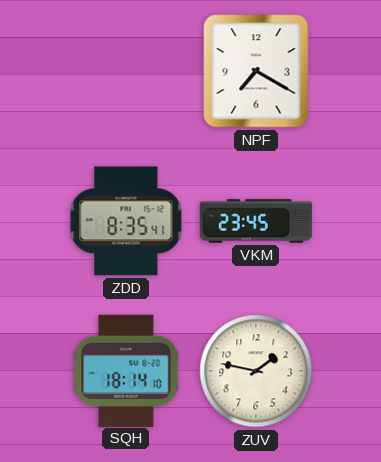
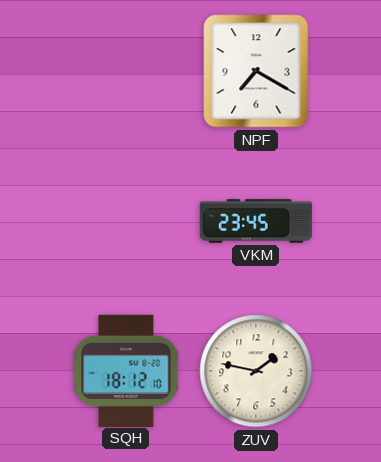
ZDD: 8:35 -> none (126, 221)
SQH: 18:14 -> 18:12 (126, 370)
